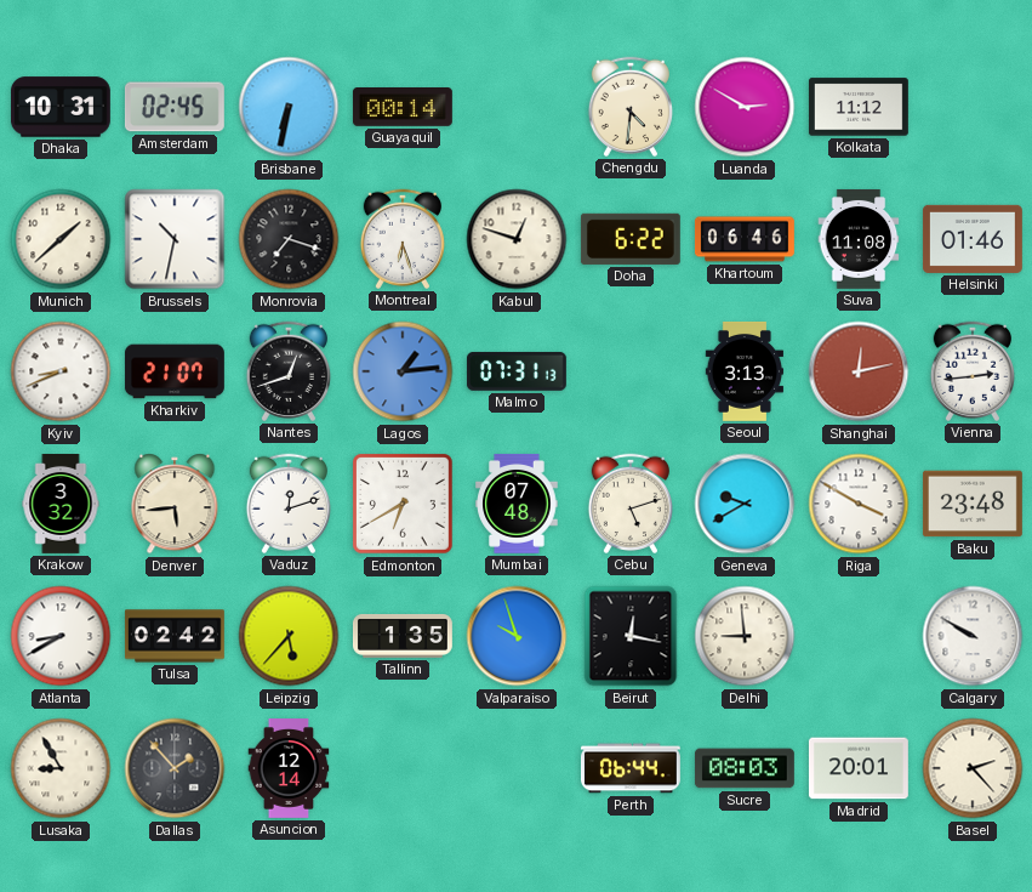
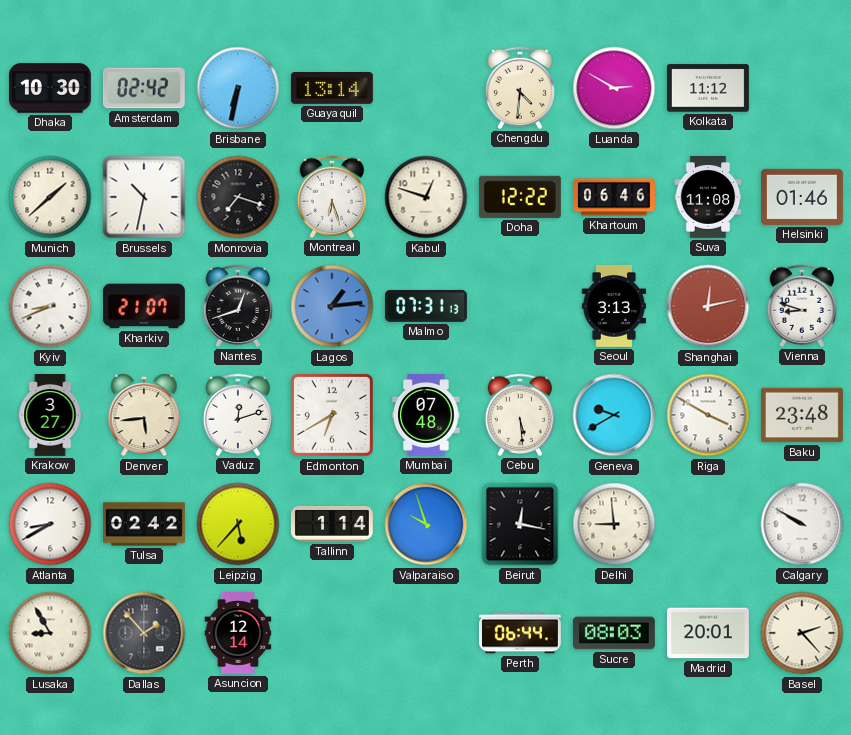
Dhaka: 10:31 -> 10:30 (50, 88)
Amsterdam: 02:45 -> 02:42 (144, 88)
Guayaquil: 00:14 -> 13:14 (332, 89)
Doha: 6:22 -> 12:22 (520, 197)
Vienna: 2:44 -> 8:48 (801, 306)
Krakow: 3:32 -> 3:27 (50, 416)
Cebu: 5:12 -> 5:29 (519, 415)
Tallinn: 1:35 -> 1:14 (332, 524)
